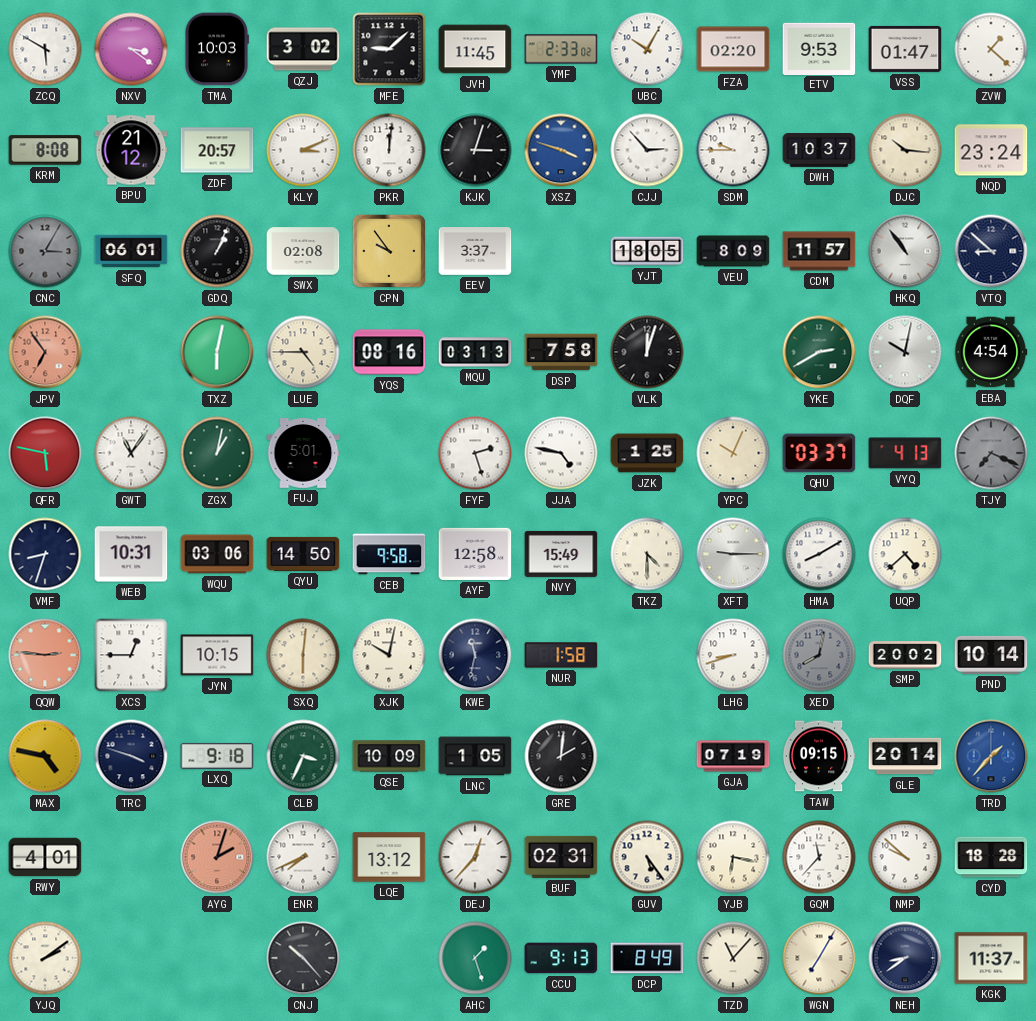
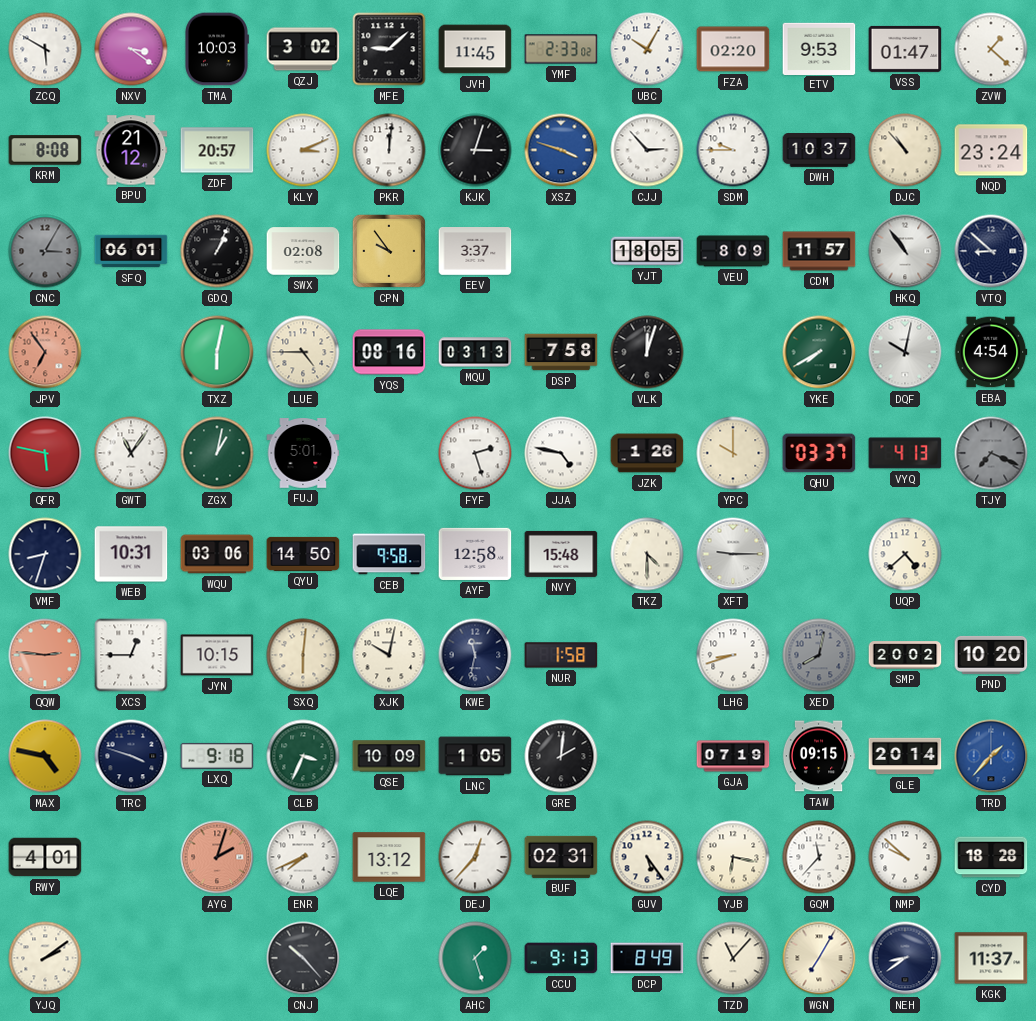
DJC: 10:16 -> 10:53 (905, 150)
YKE: 2:40 -> 7:40 (819, 352)
JZK: 1:25 -> 1:26 (647, 453)
YPC: 10:04 -> 10:00 (733, 453)
NVY: 15:49 -> 15:48 (561, 554)
HMA: 8:10 -> none (819, 554)
PND: 10:14 -> 10:20 (991, 655)
